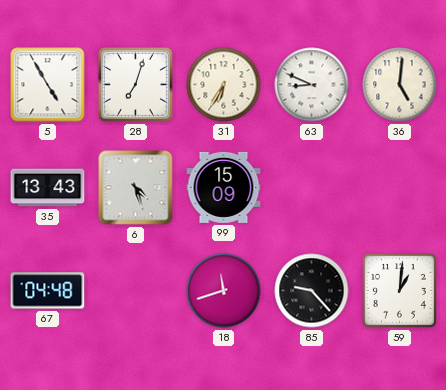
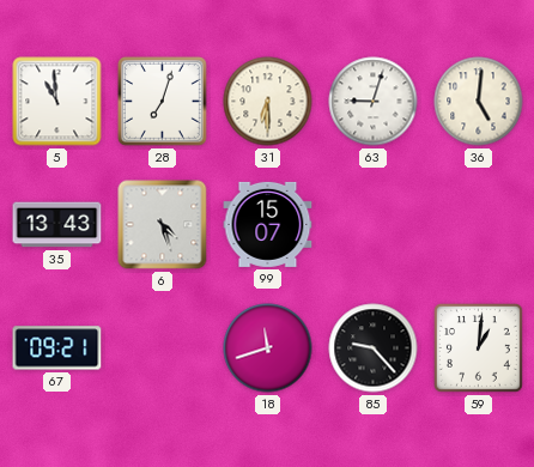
5: 4:55 -> 10:59 (57, 102)
31: 6:35 -> 6:30 (268, 102)
63: 8:49 -> 9:03 (374, 102)
99: 15:09 -> 15:07 (268, 224)
67: 04:48 -> 09:21 (57, 348)
